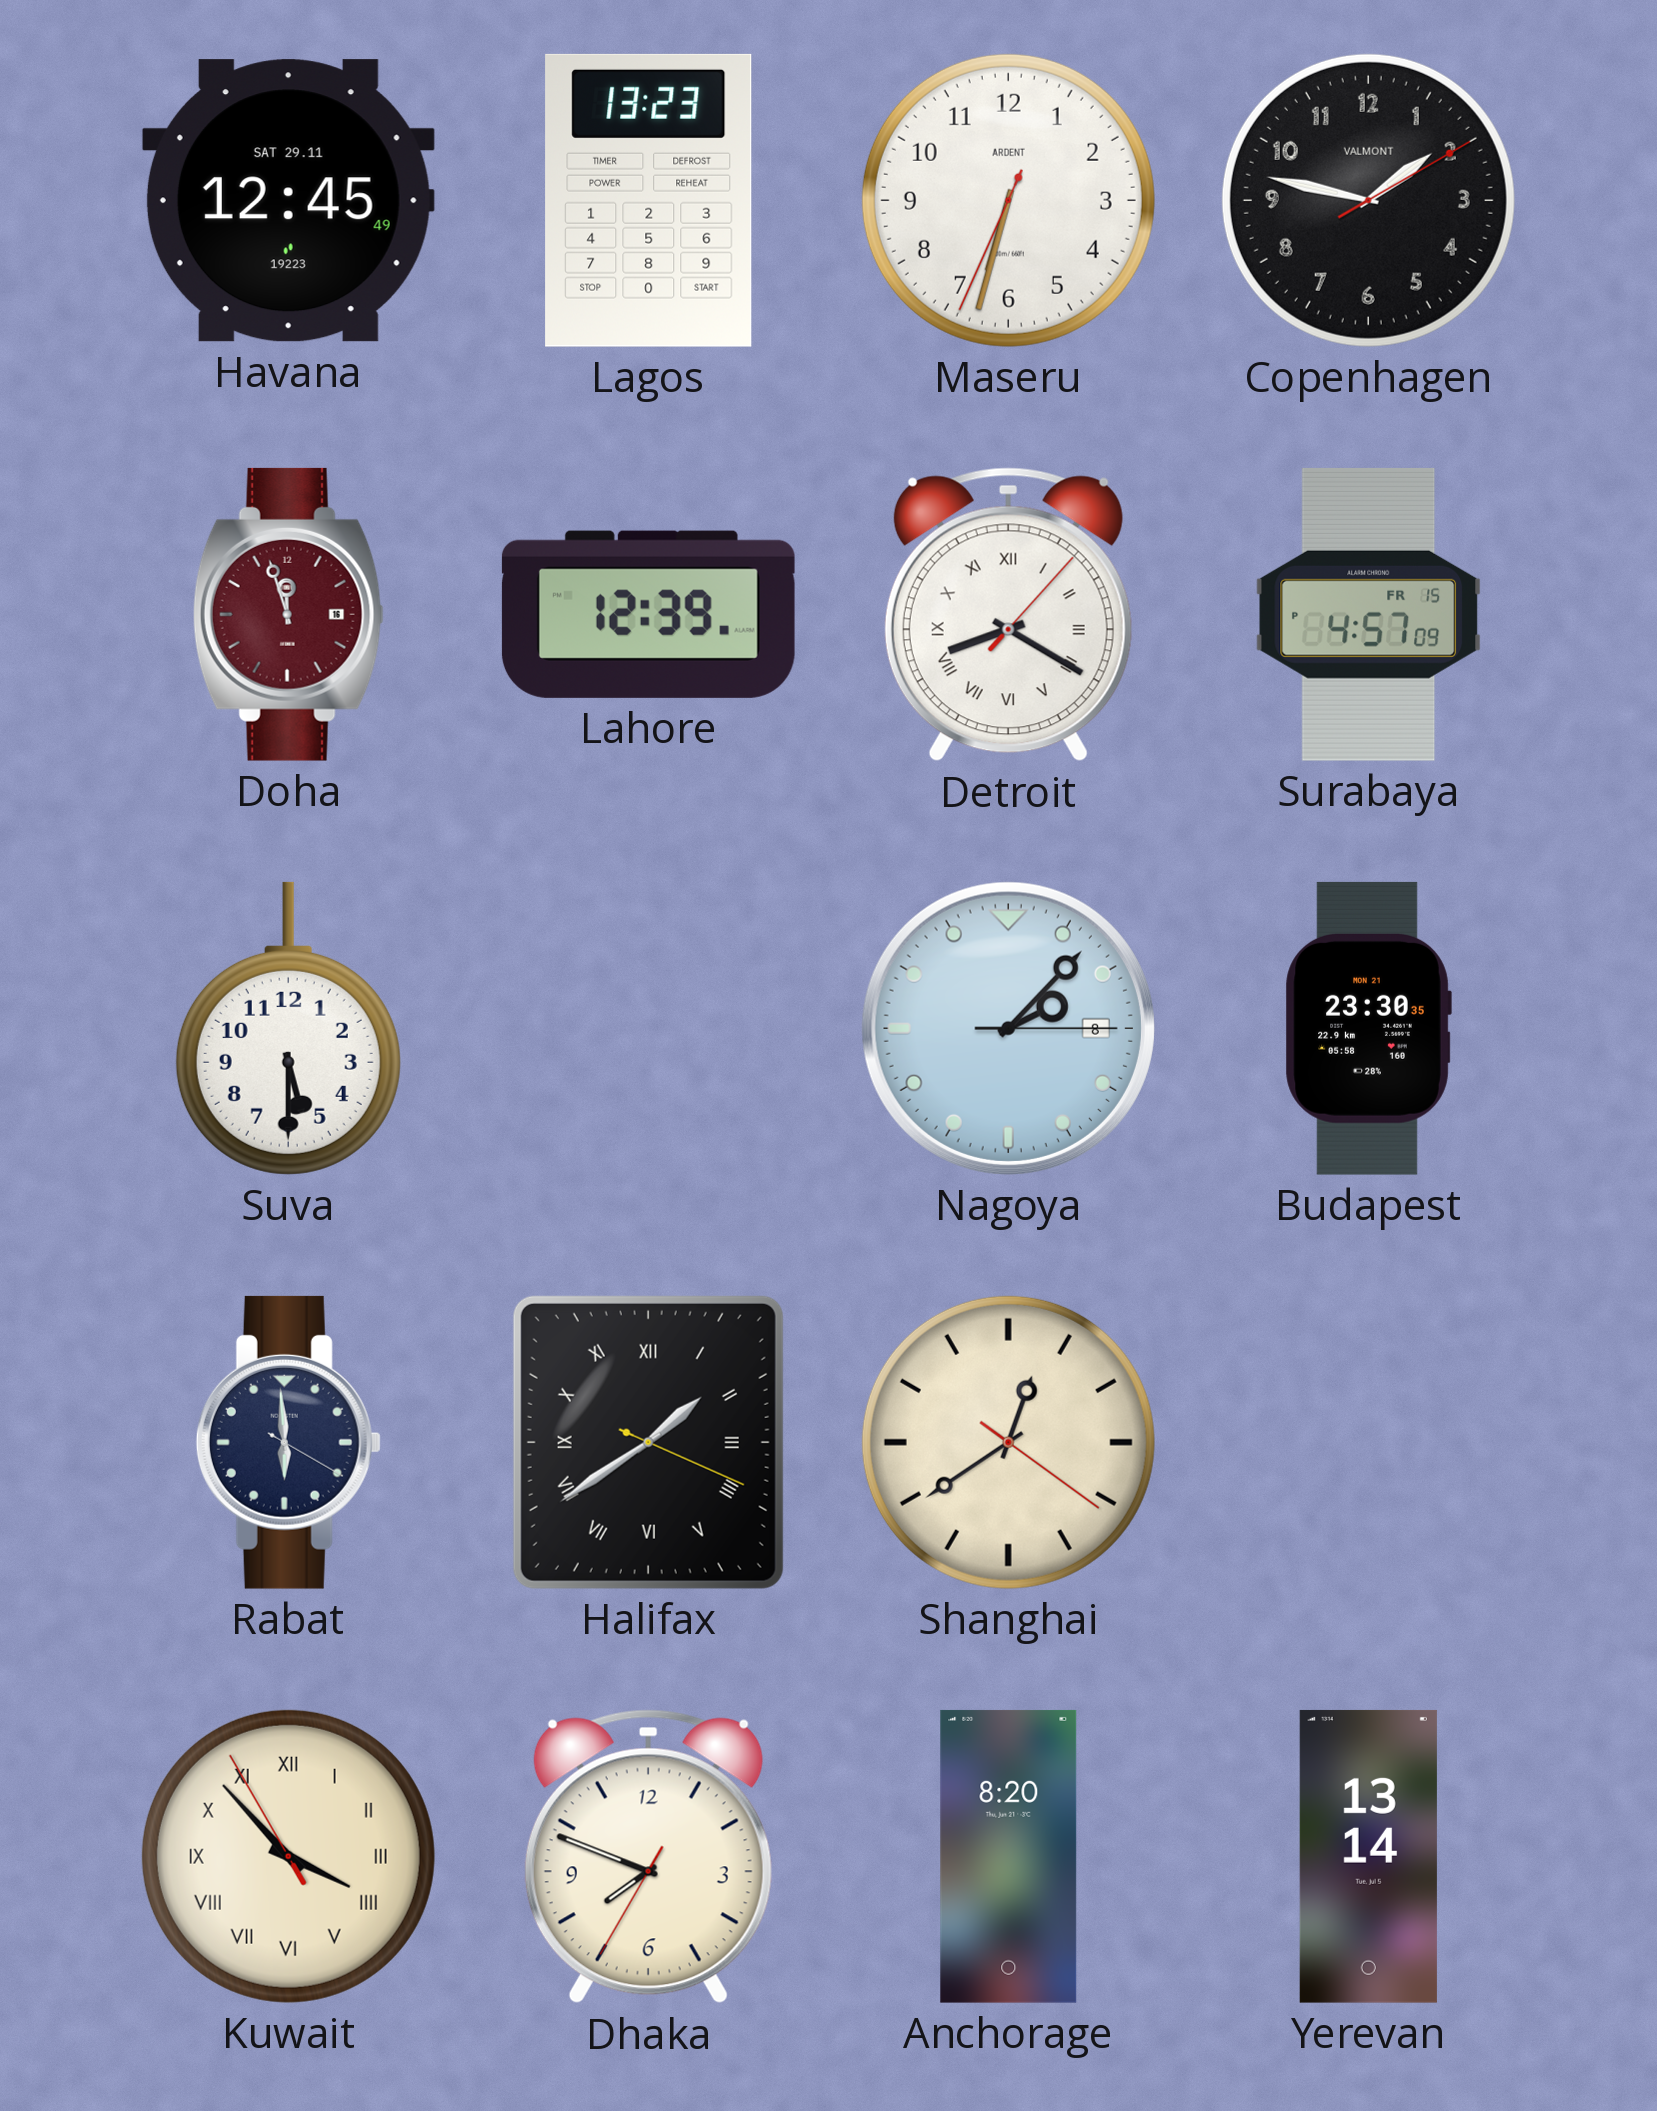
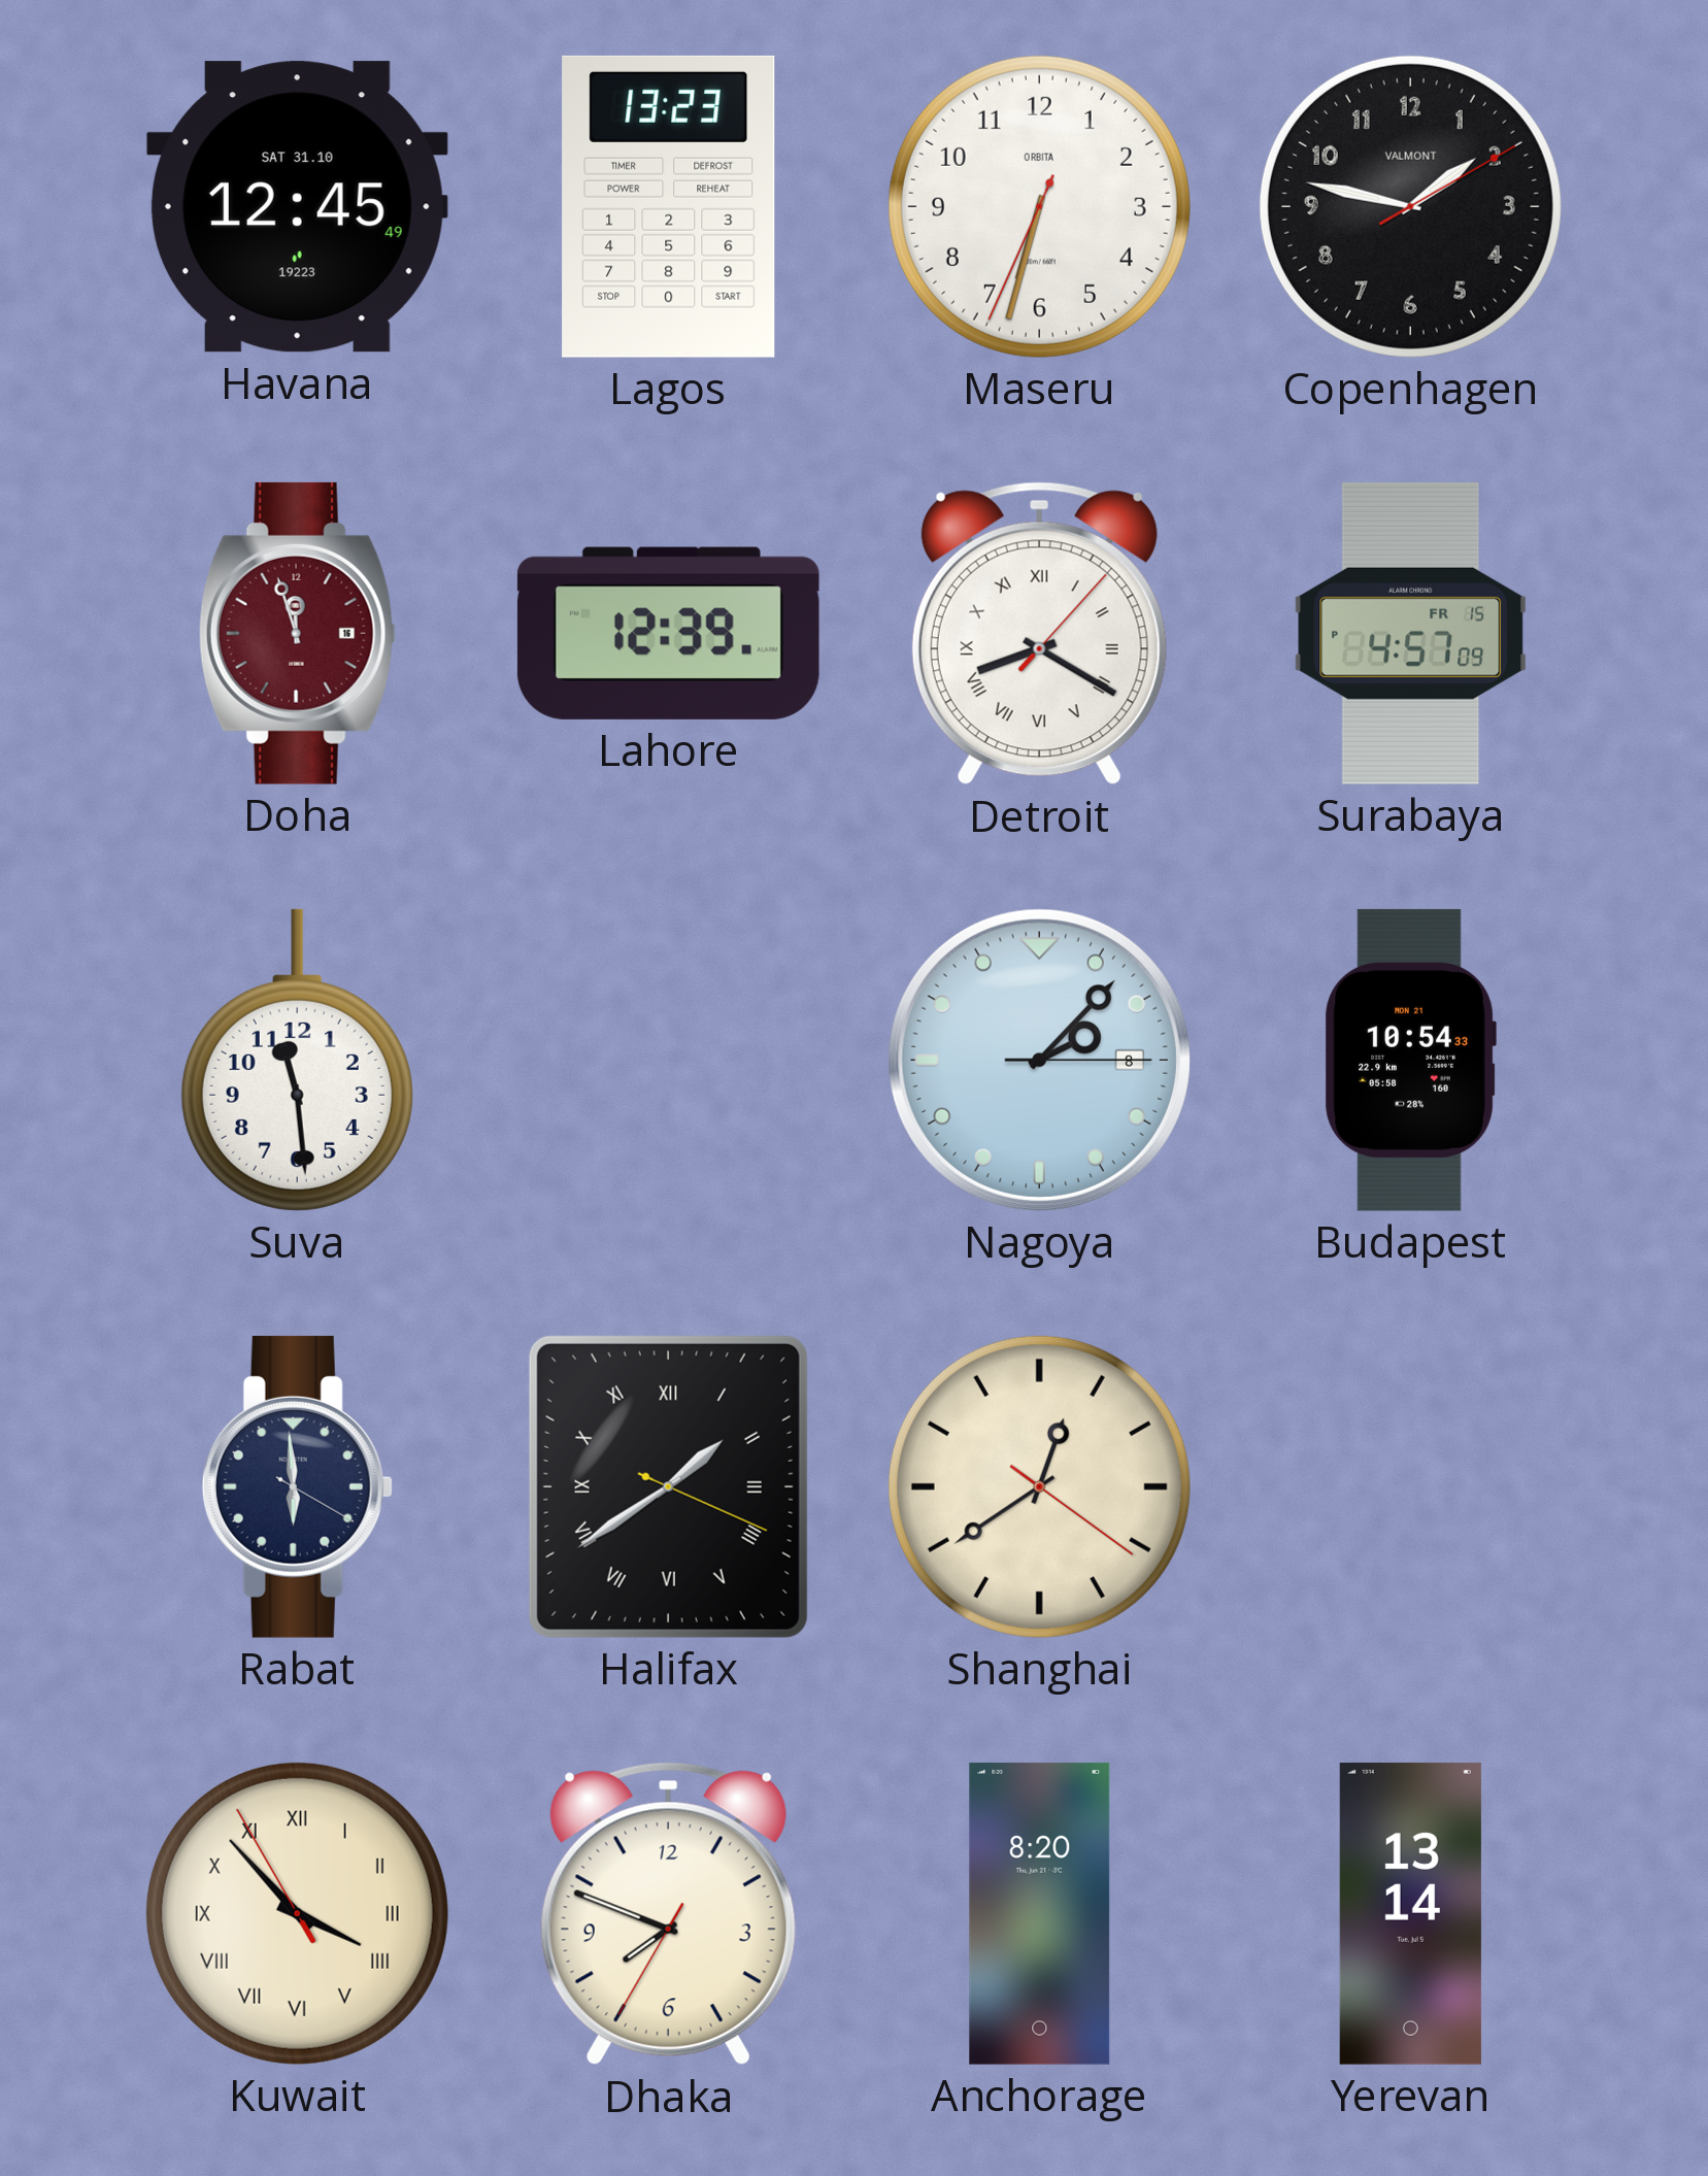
Havana date: SAT 29.11 -> SAT 31.10 (297, 207)
Maseru brand: ARDENT -> ORBITA (1039, 206)
Suva: 5:30 -> 11:29 (297, 1060)
Budapest: 23:30 -> 10:54 (1410, 1060)
